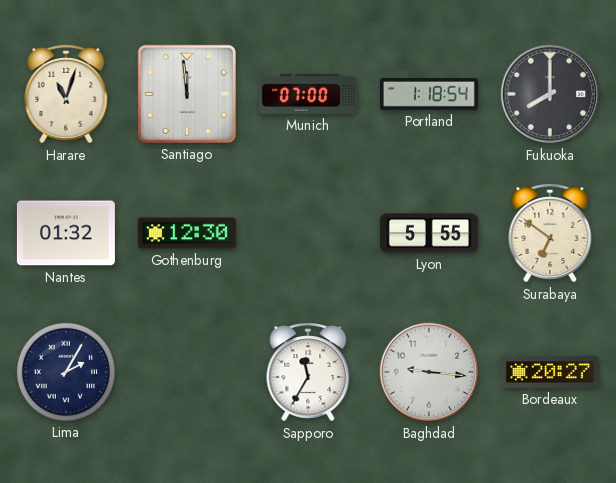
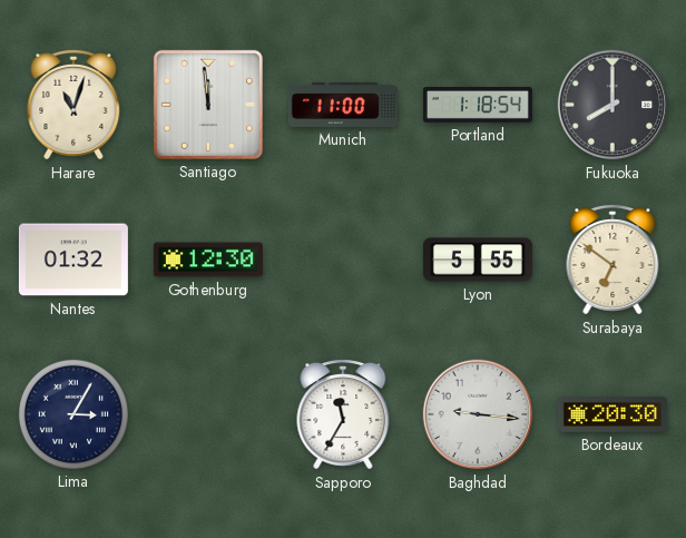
Munich: 07:00 -> 11:00 (343, 105)
Lima: 2:05 -> 3:05 (73, 414)
Bordeaux: 20:27 -> 20:30 (612, 414)
